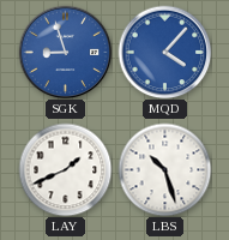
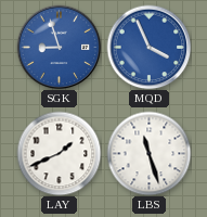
MQD: 4:07 -> 3:56 (148, 47)
LBS: 10:27 -> 11:27 (148, 153)
